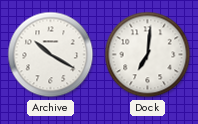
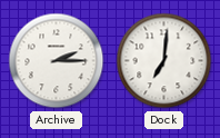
Archive: 10:20 -> 2:15 (57, 61)
